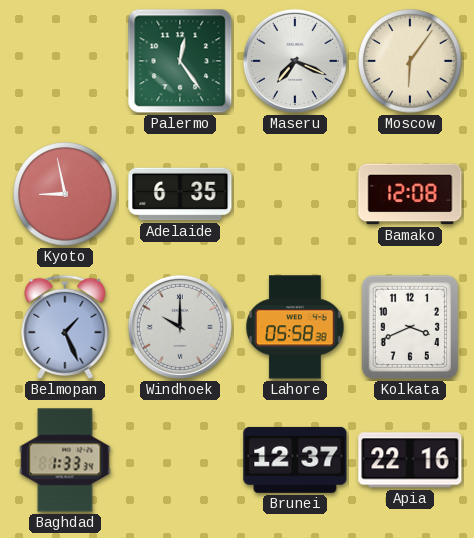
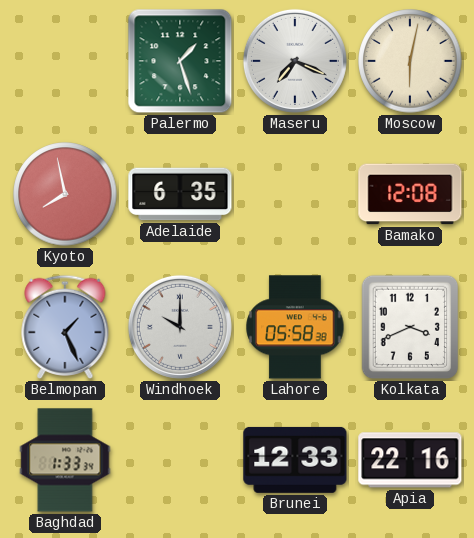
Palermo: 12:24 -> 1:27 (180, 61)
Moscow: 6:06 -> 6:02 (410, 61)
Kyoto: 8:58 -> 7:58 (65, 194)
Brunei: 12:37 -> 12:33 (295, 460)
